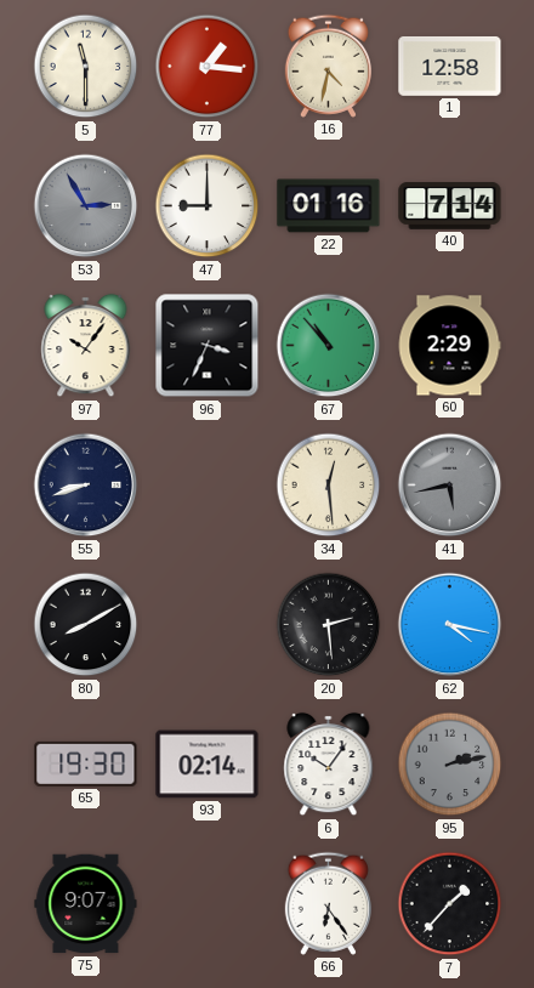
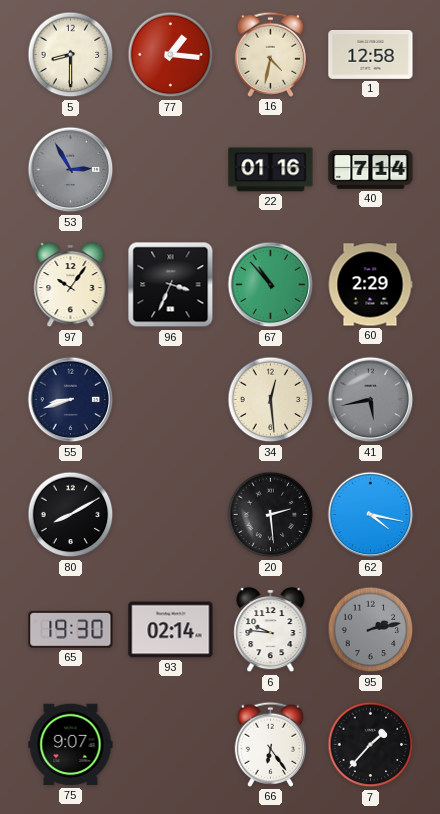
5: 11:30 -> 8:30 (71, 55)
47: 9:00 -> none (208, 206)
6: 10:06 -> 9:46 (271, 630)
